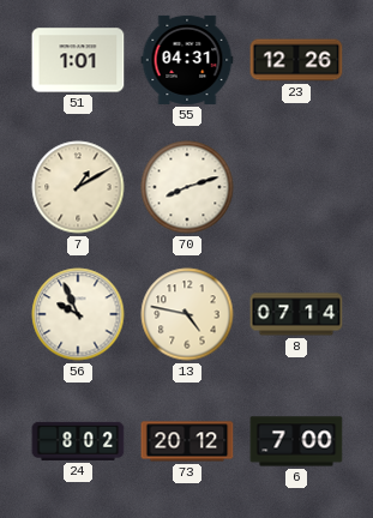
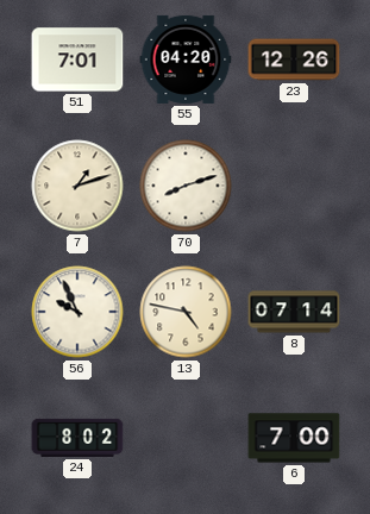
51: 1:01 -> 7:01 (77, 59)
55: 04:31 -> 04:20 (186, 59)
7: 1:10 -> 1:12 (77, 186)
73: 20:12 -> none (187, 441)
